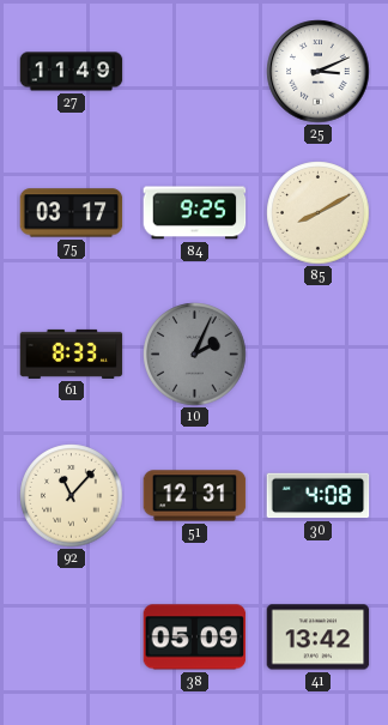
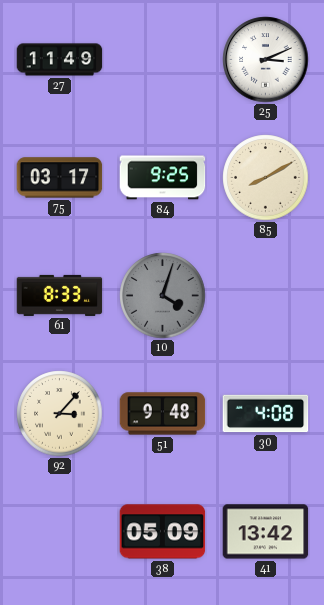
10: 2:04 -> 4:03 (163, 296)
92: 11:07 -> 3:07 (60, 414)
51: 12:31 -> 9:48 (163, 414)
